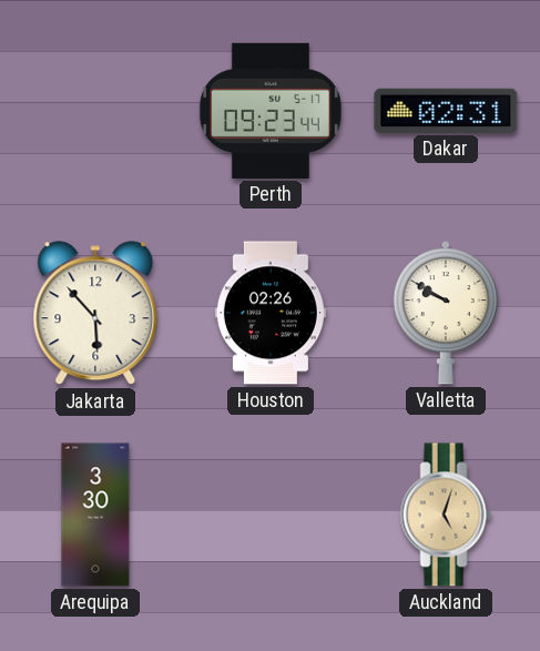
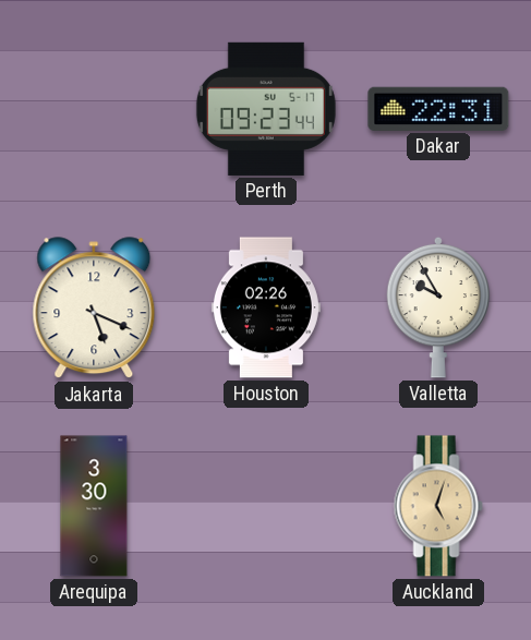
Dakar: 02:31 -> 22:31 (438, 109)
Jakarta: 5:53 -> 5:19 (94, 309)
Valletta: 9:50 -> 9:55 (438, 307)
